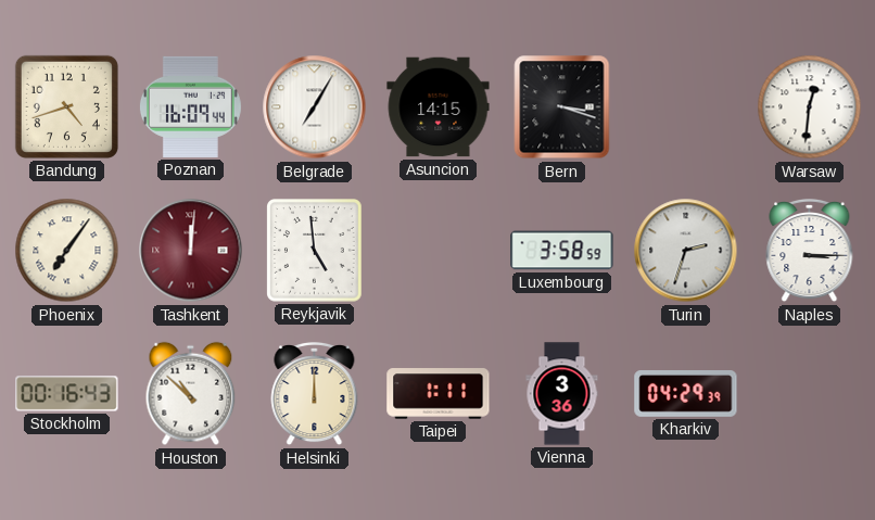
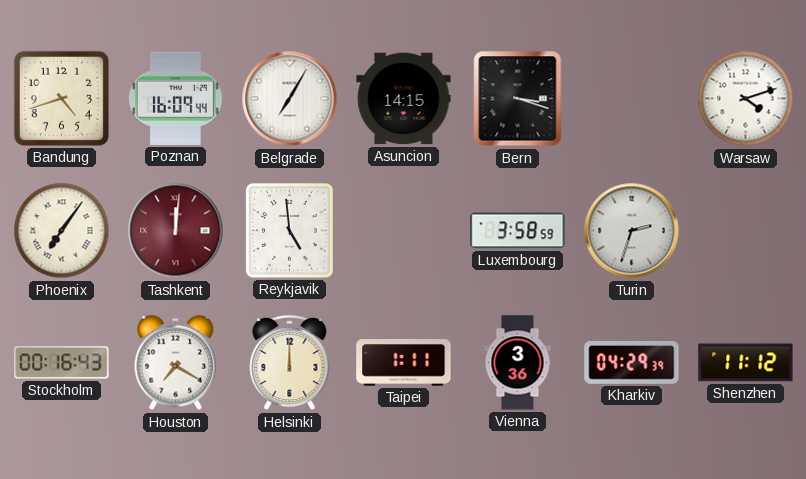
Warsaw: 12:31 -> 4:12 (746, 99)
Naples: 3:15 -> none (810, 251)
Houston: 10:52 -> 7:20 (176, 363)
Shenzhen: none -> 11:12 (746, 363)
